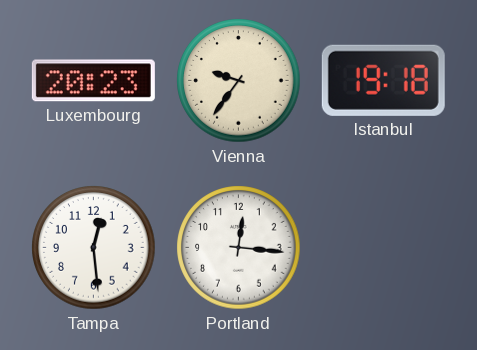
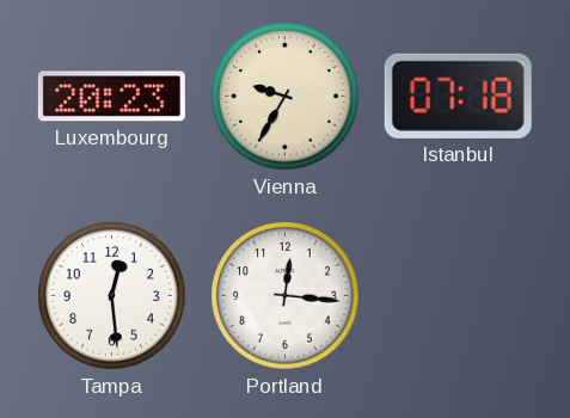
Vienna: 9:36 -> 9:35 (286, 97)
Istanbul: 19:18 -> 07:18 (458, 96)
